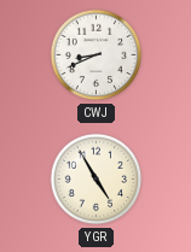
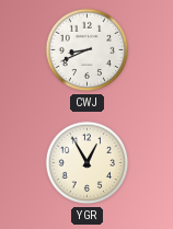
YGR: 4:55 -> 12:55 (88, 163)
